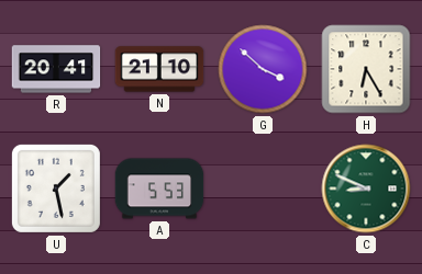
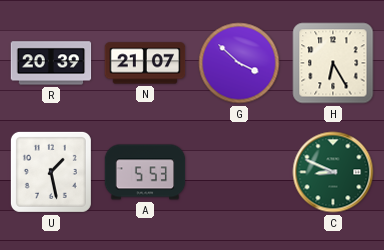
R: 20:41 -> 20:39 (51, 63)
N: 21:10 -> 21:07 (145, 63)
